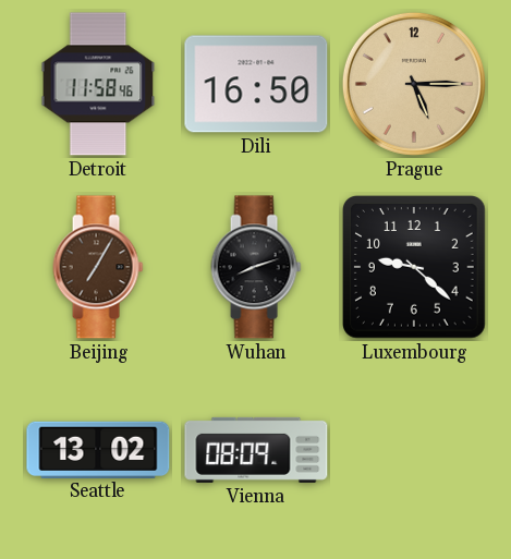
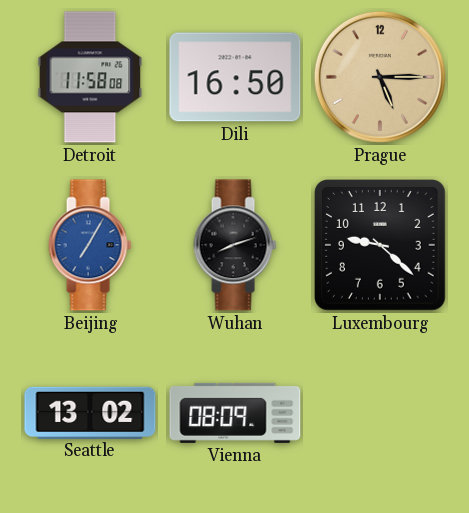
Detroit: 11:58:46 -> 11:58:08 (90, 77)
Beijing dial: brown -> blue (90, 245)
